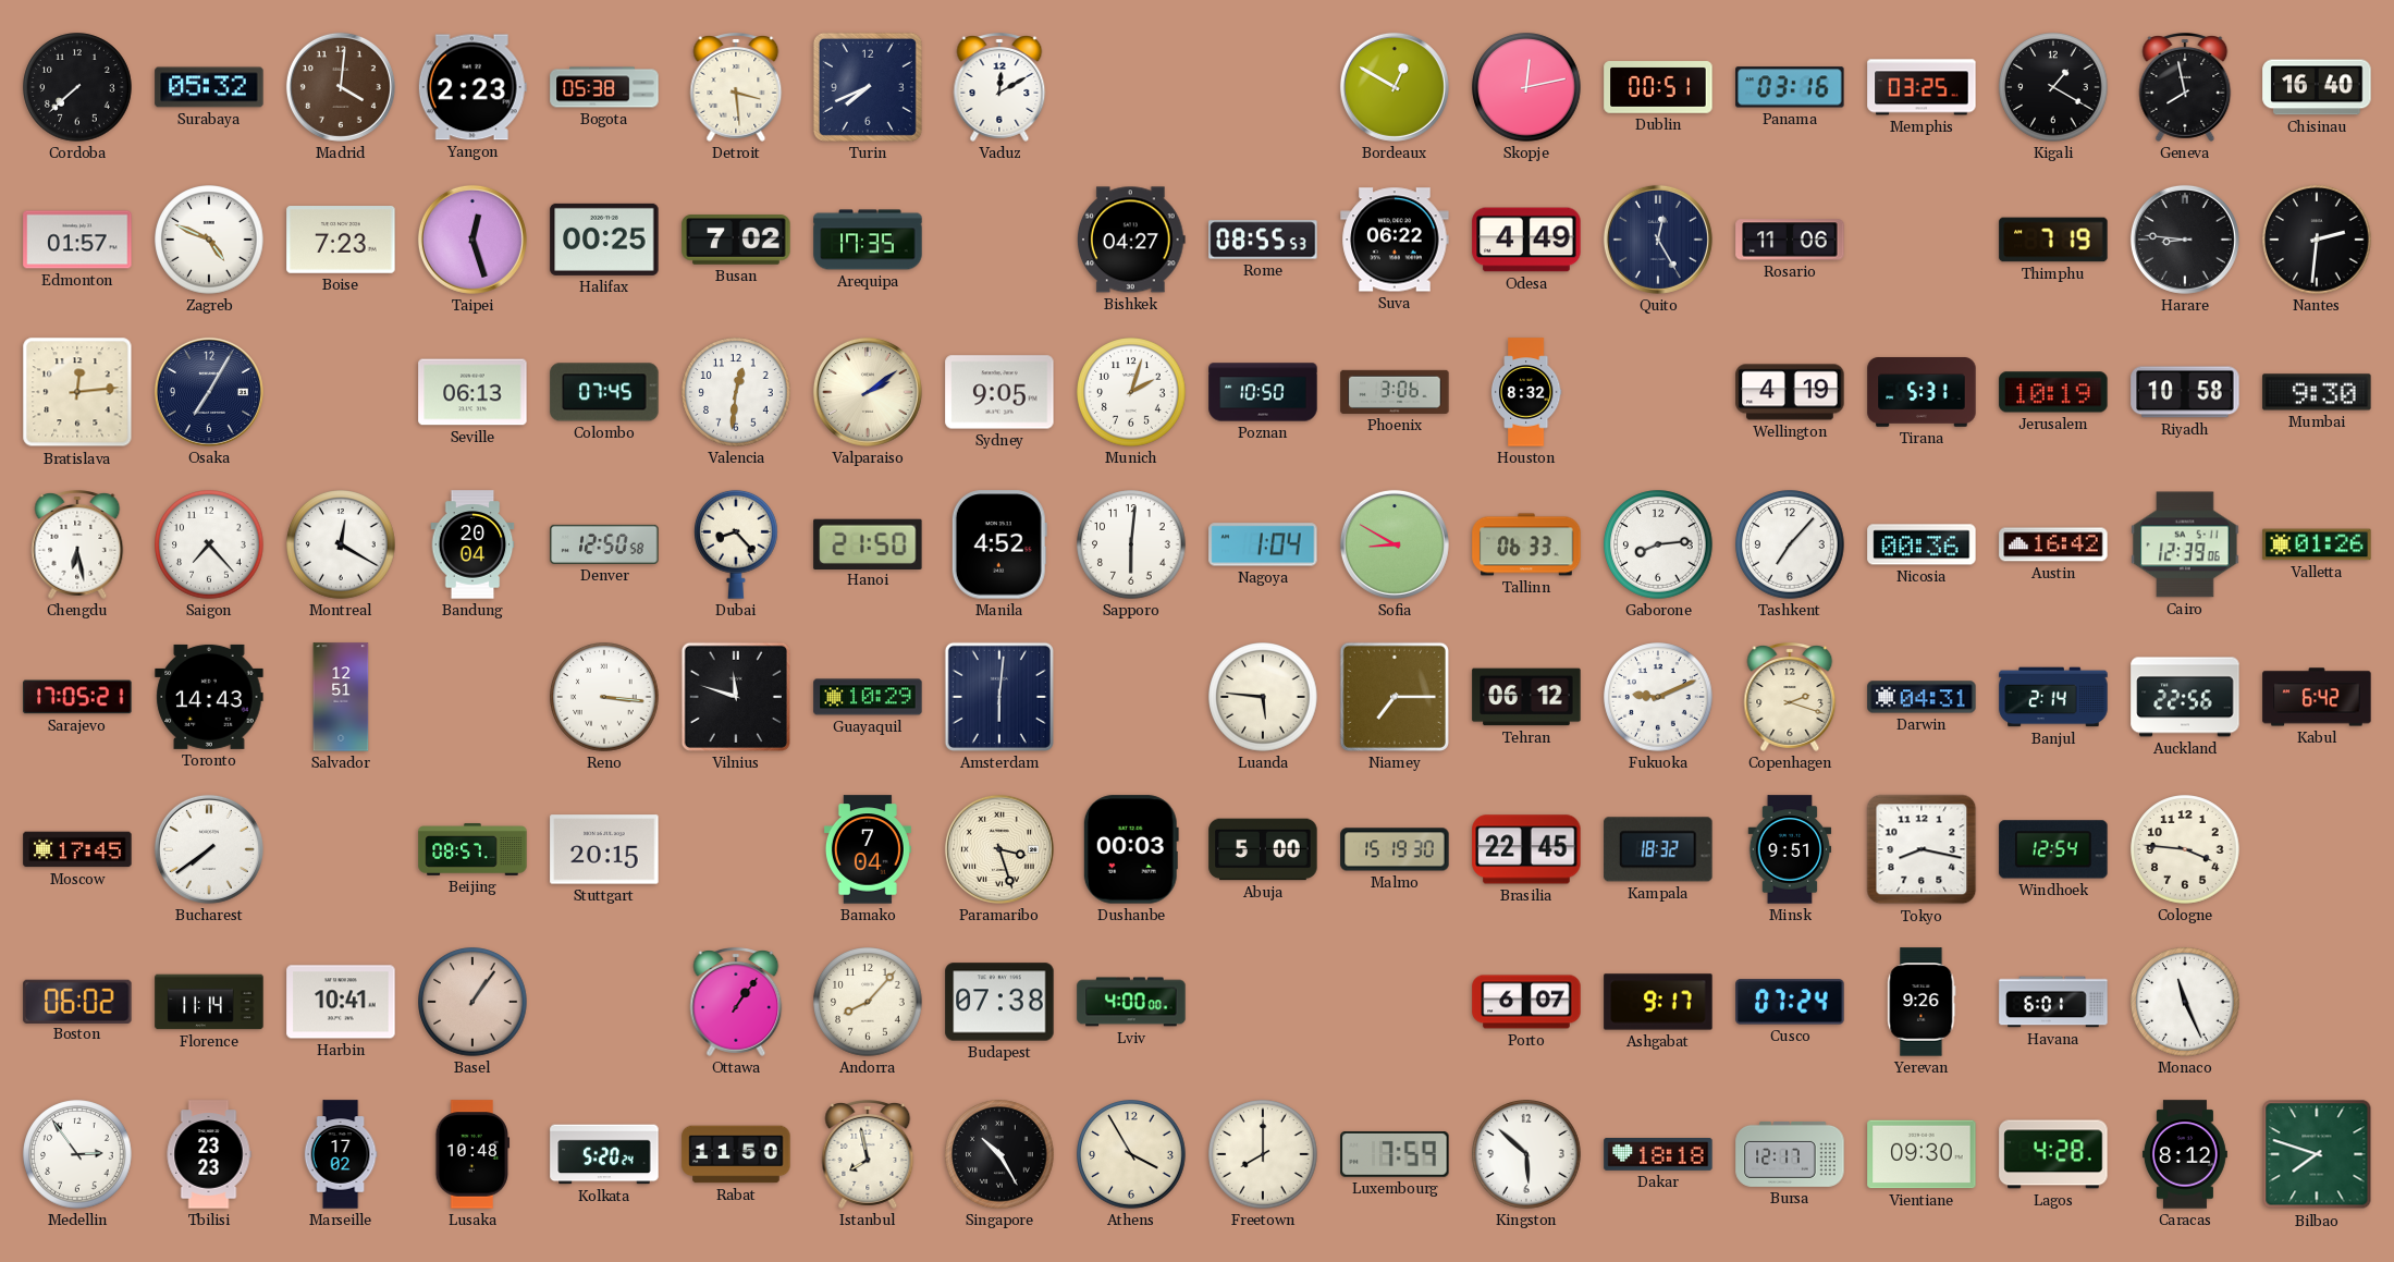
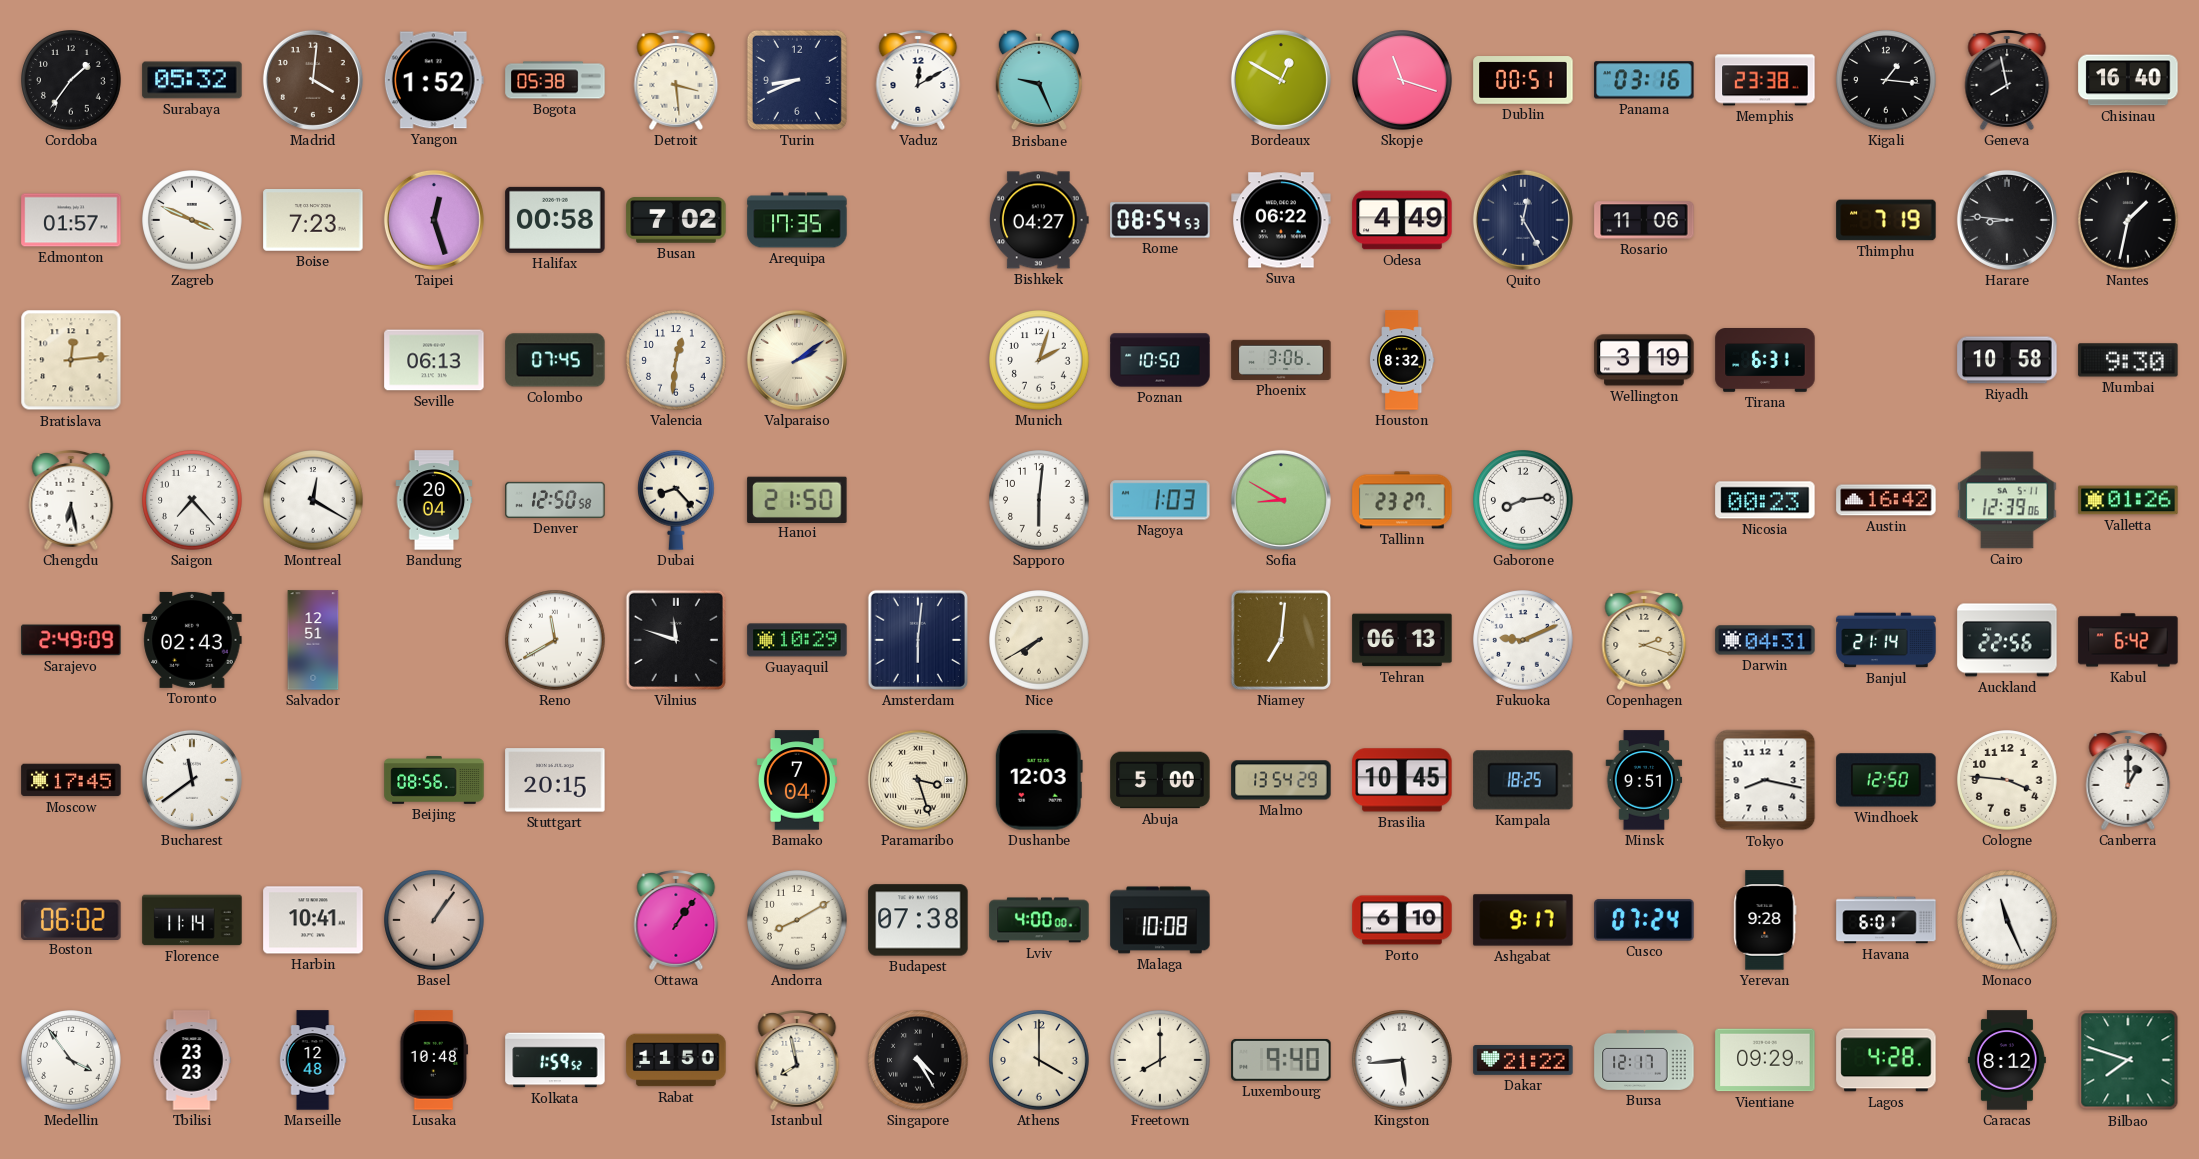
Cordoba: 7:38 -> 1:36 (71, 80)
Yangon: 2:23 -> 1:52 (434, 80)
Turin: 7:41 -> 8:41 (797, 80)
Brisbane: none -> 9:26 (1039, 80)
Skopje: 12:13 -> 11:18 (1402, 80)
Memphis: 03:25 -> 23:38 (1765, 80)
Kigali: 1:20 -> 1:16 (1886, 80)
Zagreb: 4:49 -> 3:49 (192, 220)
Halifax: 00:25 -> 00:58 (555, 220)
Rome: 08:55 -> 08:54 (1160, 220)
Nantes: 2:31 -> 1:32 (2128, 220)
Osaka: 7:05 -> none (209, 392)
Sydney: 9:05 -> none (999, 392)
Wellington: 4:19 -> 3:19 (1644, 360)
Tirana: 5:31 -> 6:31 (1765, 360)
Jerusalem: 10:19 -> none (2053, 392)
Manila: 4:52 -> none (999, 544)
Nagoya: 1:04 -> 1:03 (1160, 500)
Tallinn: 06:33 -> 23:27 (1402, 500)
Tashkent: 7:07 -> none (1790, 544)
Nicosia: 00:36 -> 00:23 (1765, 500)
Sarajevo: 17:05 -> 2:49 (71, 640)
Toronto: 14:43 -> 02:43 (192, 640)
Reno: 3:16 -> 11:40 (555, 640)
Nice: none -> 7:40 (1039, 640)
Luanda: 5:46 -> none (1263, 697)
Niamey: 7:15 -> 7:01 (1281, 640)
Tehran: 06:12 -> 06:13 (1402, 640)
Banjul: 2:14 -> 21:14 (1886, 640)
Bucharest: 7:39 -> 11:39 (192, 780)
Beijing: 08:57 -> 08:56 (434, 780)
Dushanbe: 00:03 -> 12:03 (1039, 780)
Malmo: 15:19 -> 13:54 (1281, 780)
Brasilia: 22:45 -> 10:45 (1402, 780)
Kampala: 18:32 -> 18:25 (1523, 780)
Windhoek: 12:54 -> 12:50 (1886, 780)
Canberra: none -> 1:00 (2128, 781)
Andorra: 8:07 -> 8:10 (797, 920)
Malaga: none -> 10:08 (1160, 920)
Porto: 6:07 -> 6:10 (1402, 920)
Yerevan: 9:26 -> 9:28 (1765, 920)
Medellin: 2:54 -> 3:54 (71, 1060)
Marseille: 17:02 -> 12:48 (313, 1060)
Kolkata: 5:20 -> 1:59 (555, 1060)
Singapore: 10:25 -> 4:25 (918, 1060)
Athens: 3:55 -> 4:00 (1039, 1060)
Luxembourg: 7:59 -> 9:40 (1281, 1060)
Kingston: 5:52 -> 5:44 (1402, 1060)
Dakar: 18:18 -> 21:22 (1523, 1061)
Vientiane: 09:30 -> 09:29 (1765, 1060)
